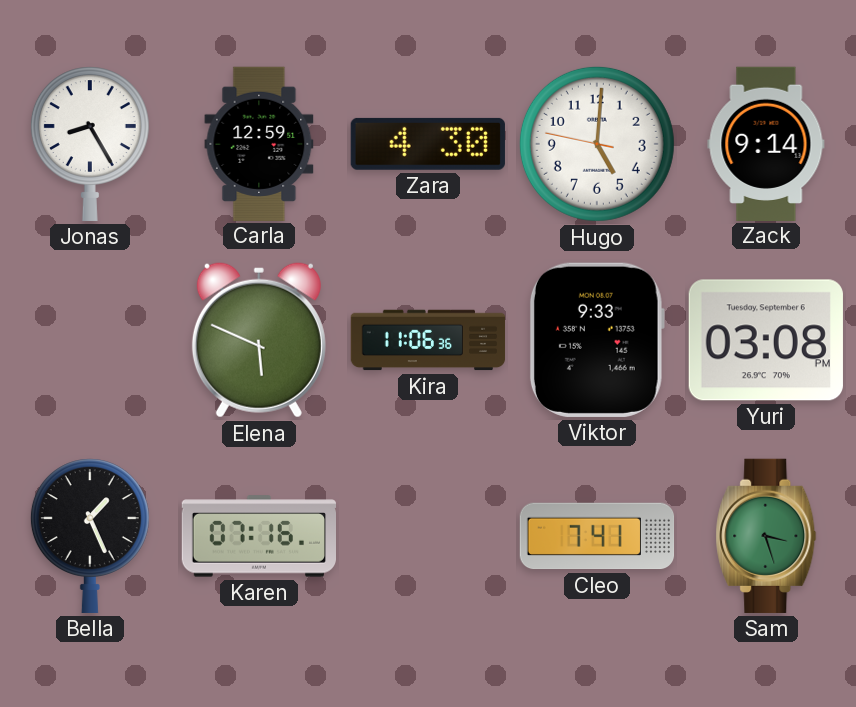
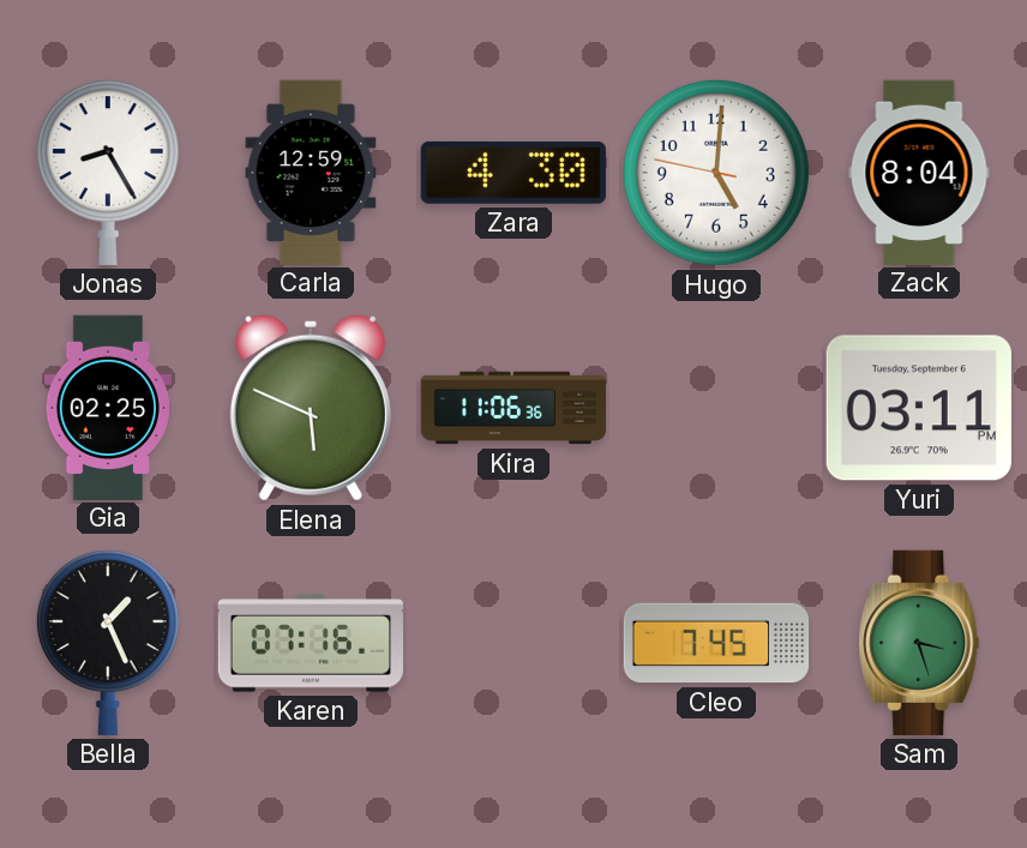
Zack: 9:14 -> 8:04 (919, 172)
Gia: none -> 02:25 (108, 407)
Viktor: 9:33 -> none (597, 340)
Yuri: 03:08 -> 03:11 (919, 408)
Cleo: 7:41 -> 7:45 (716, 643)
